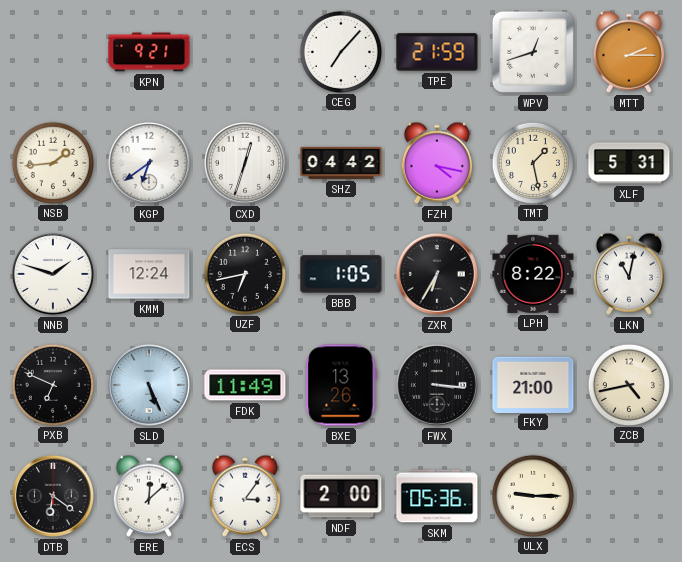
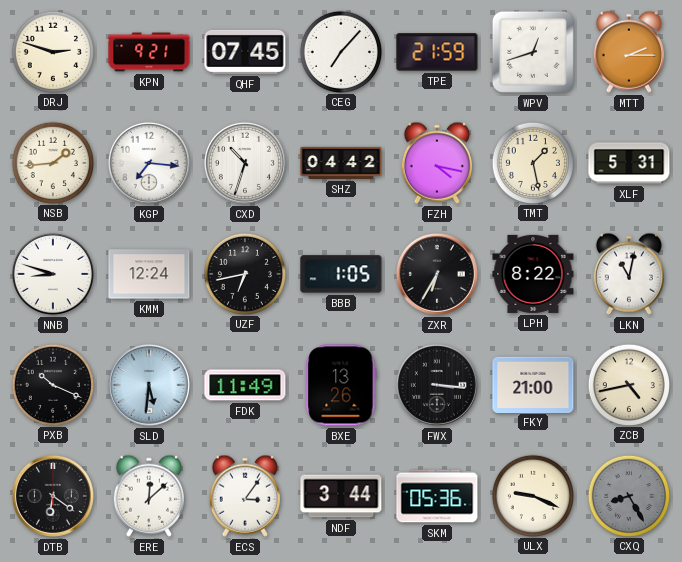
DRJ: none -> 2:48 (52, 51)
QHF: none -> 07:45 (245, 52)
KGP: 6:39 -> 7:16 (149, 163)
CXD: 12:33 -> 10:33 (245, 163)
NNB: 1:48 -> 8:48 (53, 274)
PXB: 6:49 -> 10:19 (52, 384)
SLD: 5:26 -> 5:31 (149, 385)
NDF: 2:00 -> 3:44 (341, 496)
ULX: 9:15 -> 9:19 (532, 495)
CXQ: none -> 8:25 (628, 495)
